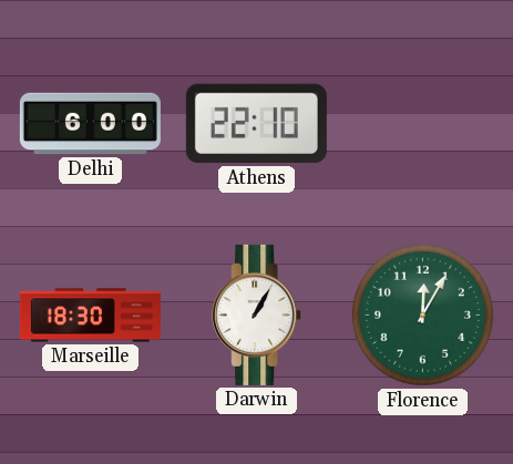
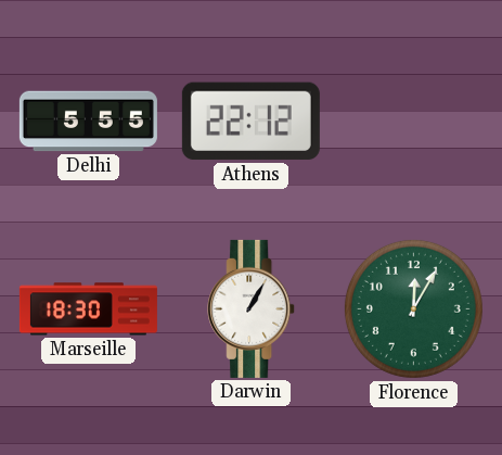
Delhi: 6:00 -> 5:55 (88, 122)
Athens: 22:10 -> 22:12 (250, 122)
